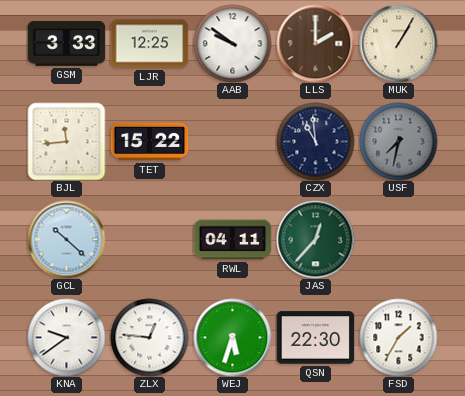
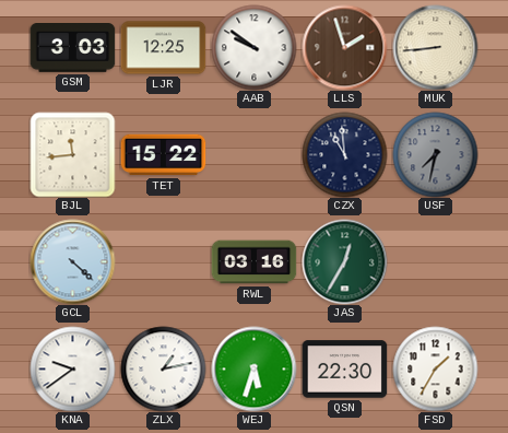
GSM: 3:33 -> 3:03 (72, 48)
LLS: 2:00 -> 1:57 (344, 47)
MUK: 1:05 -> 8:44 (435, 47)
GCL: 10:22 -> 4:22 (72, 261)
RWL: 04:11 -> 03:16 (253, 262)
JAS: 12:37 -> 12:35 (344, 261)
ZLX: 12:46 -> 1:13 (163, 368)
